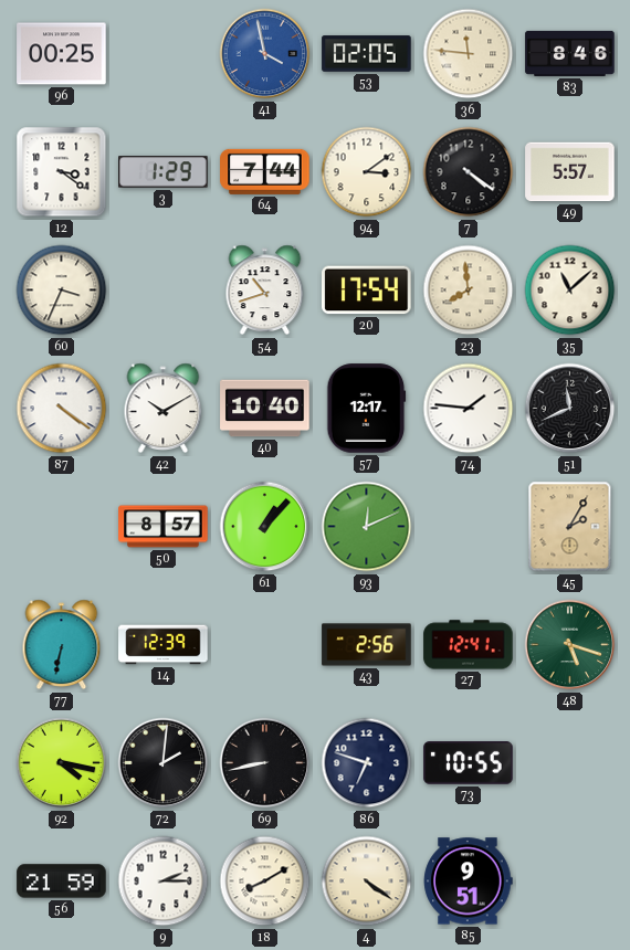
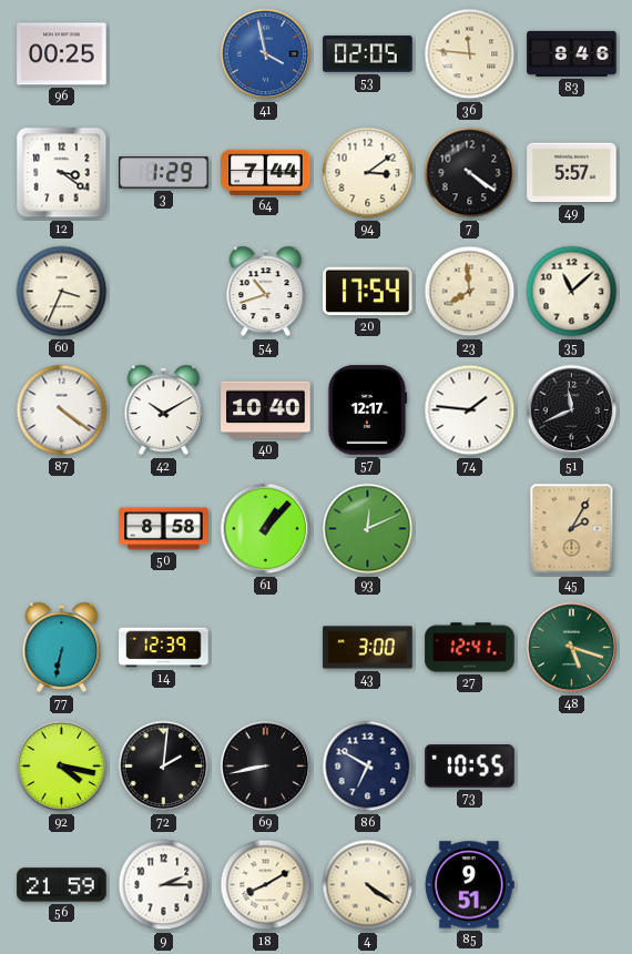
50: 8:57 -> 8:58 (164, 529)
43: 2:56 -> 3:00 (368, 648)
86: 6:48 -> 6:50 (368, 767)
